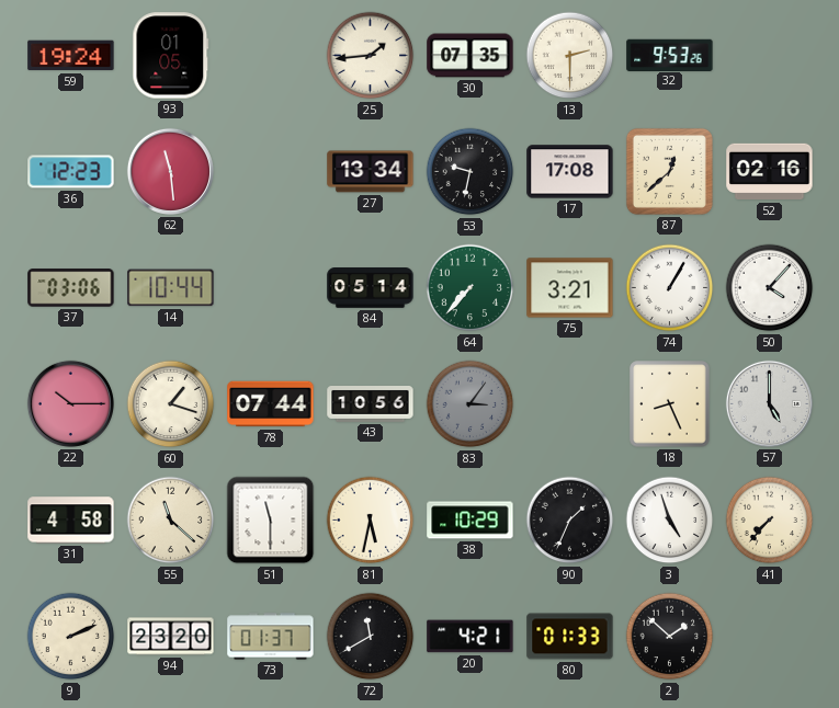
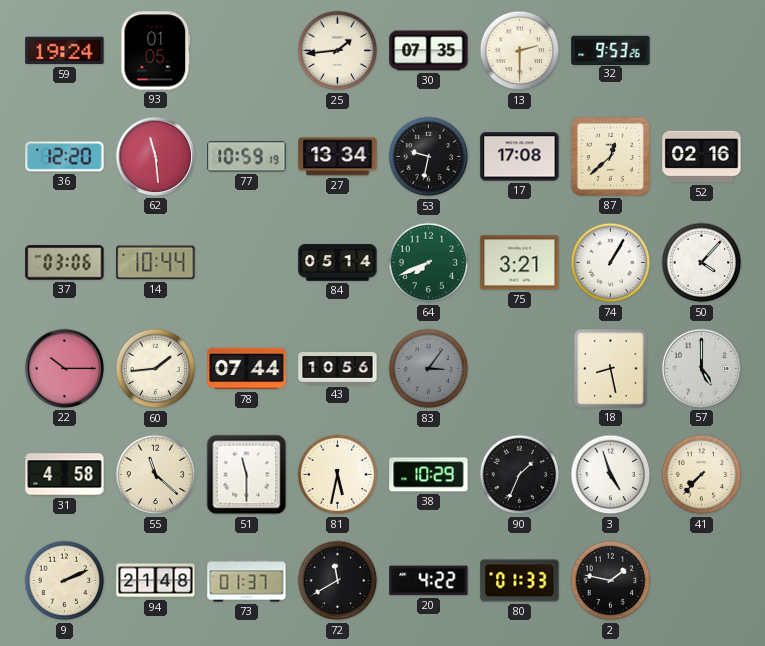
36: 12:23 -> 12:20 (65, 157)
77: none -> 10:59 (247, 157)
64: 7:37 -> 7:41 (429, 263)
60: 1:18 -> 1:44 (156, 369)
18: 8:26 -> 8:28 (611, 369)
94: 23:20 -> 21:48 (156, 581)
20: 4:21 -> 4:22 (429, 581)
2: 1:52 -> 1:47 (611, 581)
